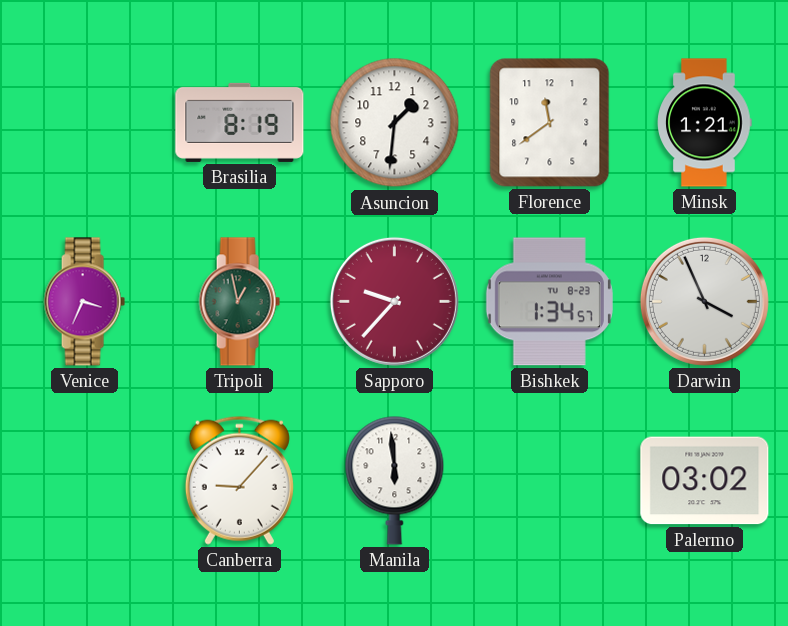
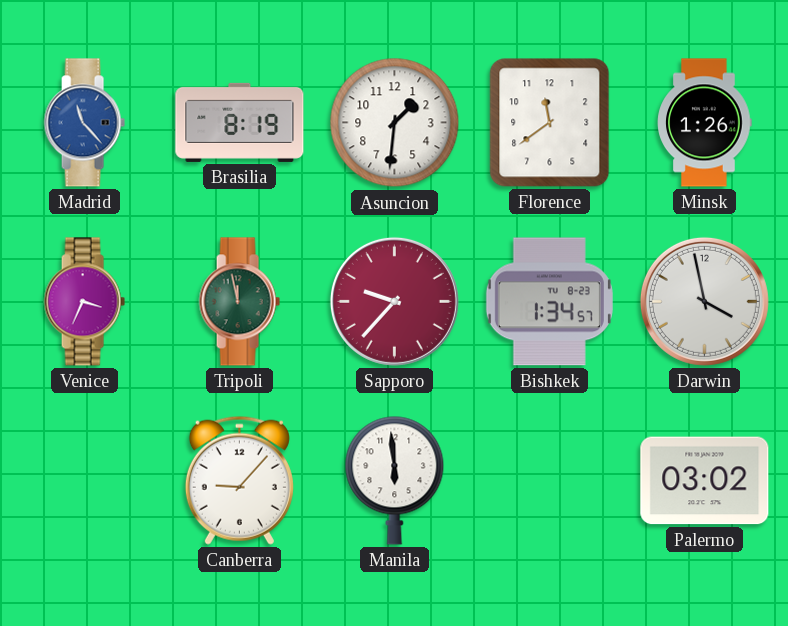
Madrid: none -> 11:23 (84, 123)
Minsk: 1:21 -> 1:26 (705, 123)
Tripoli: 12:58 -> 11:58 (239, 302)
Darwin: 3:56 -> 3:58 (704, 301)
